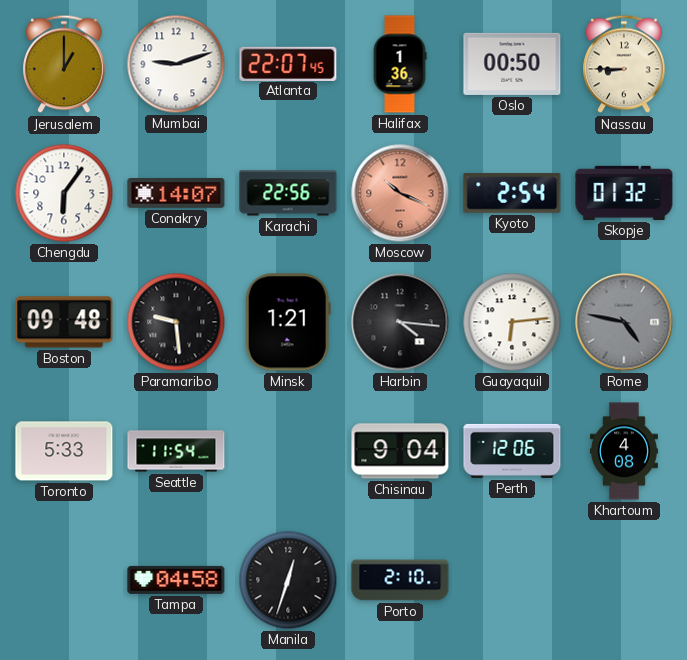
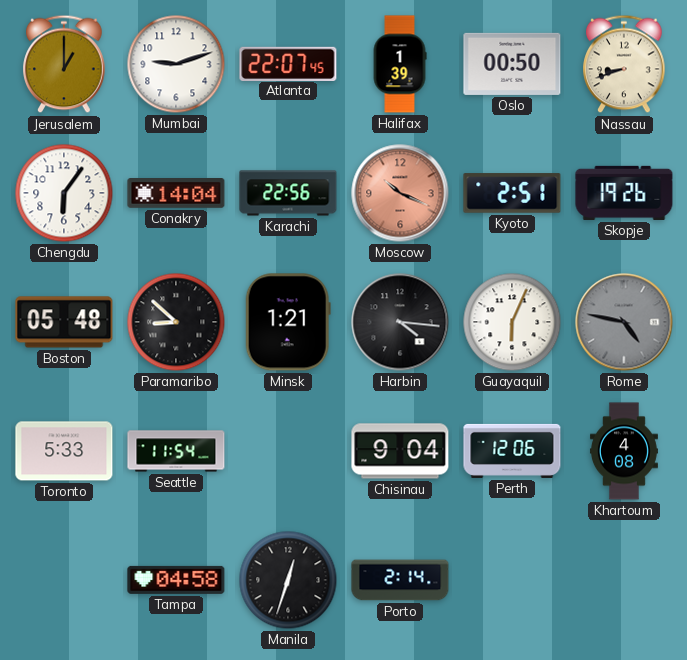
Halifax: 1:36 -> 1:39 (400, 64)
Nassau: 8:45 -> 8:42 (624, 64)
Conakry: 14:07 -> 14:04 (176, 194)
Kyoto: 2:54 -> 2:51 (512, 193)
Skopje: 01:32 -> 19:26 (624, 193)
Boston: 09:48 -> 05:48 (64, 322)
Paramaribo: 9:29 -> 8:52 (176, 322)
Guayaquil: 6:14 -> 6:04 (512, 322)
Porto: 2:10 -> 2:14 (400, 580)
